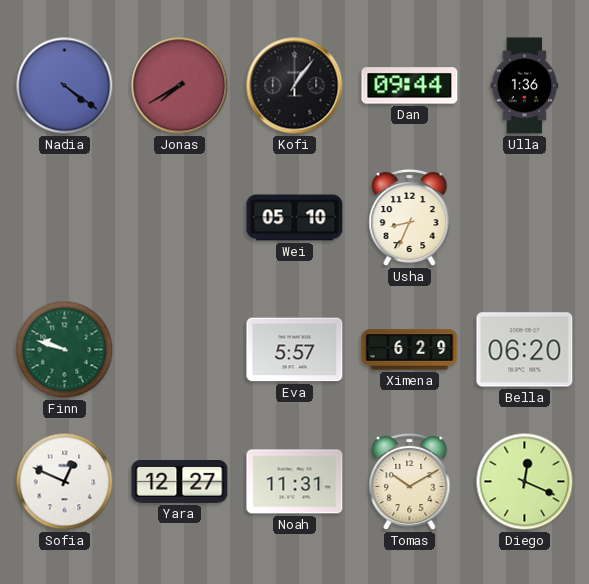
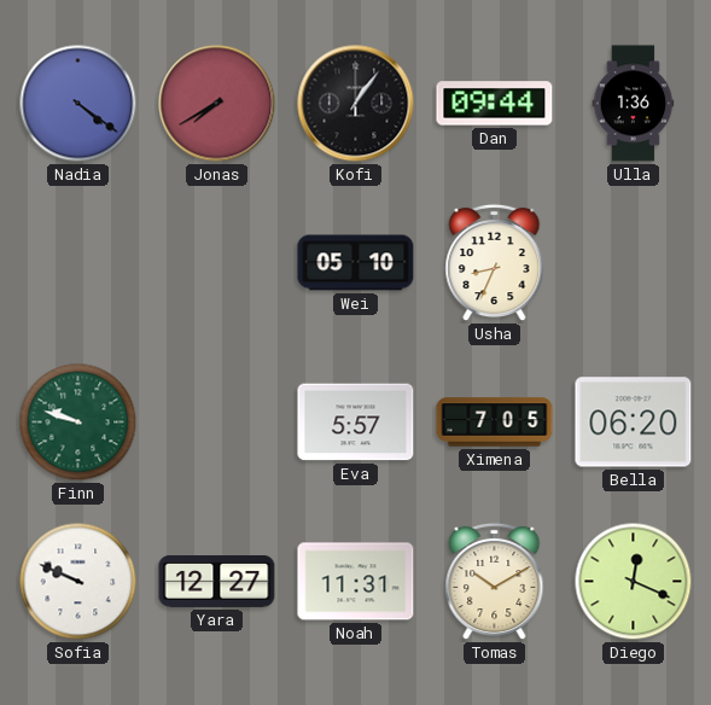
Ximena: 6:29 -> 7:05 (495, 423)
Sofia: 12:49 -> 9:49 (78, 582)
